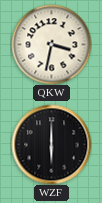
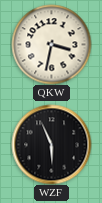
WZF: 6:00 -> 5:56 (51, 144)
